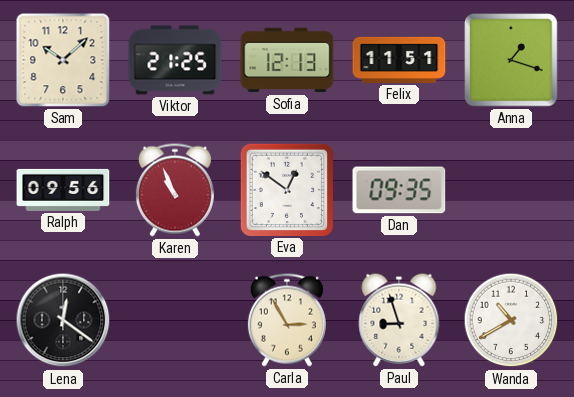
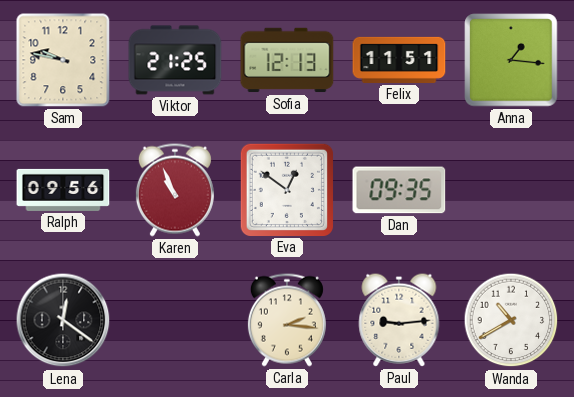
Sam: 10:08 -> 9:47 (63, 60)
Anna: 1:18 -> 1:16 (511, 60)
Carla: 2:55 -> 2:16 (287, 320)
Paul: 8:57 -> 9:14 (399, 320)
